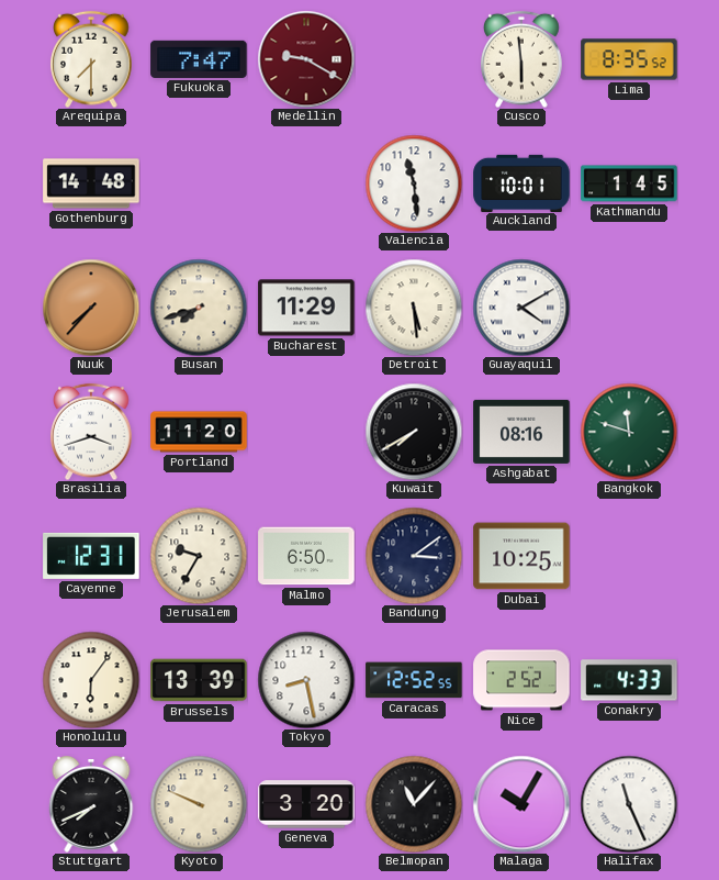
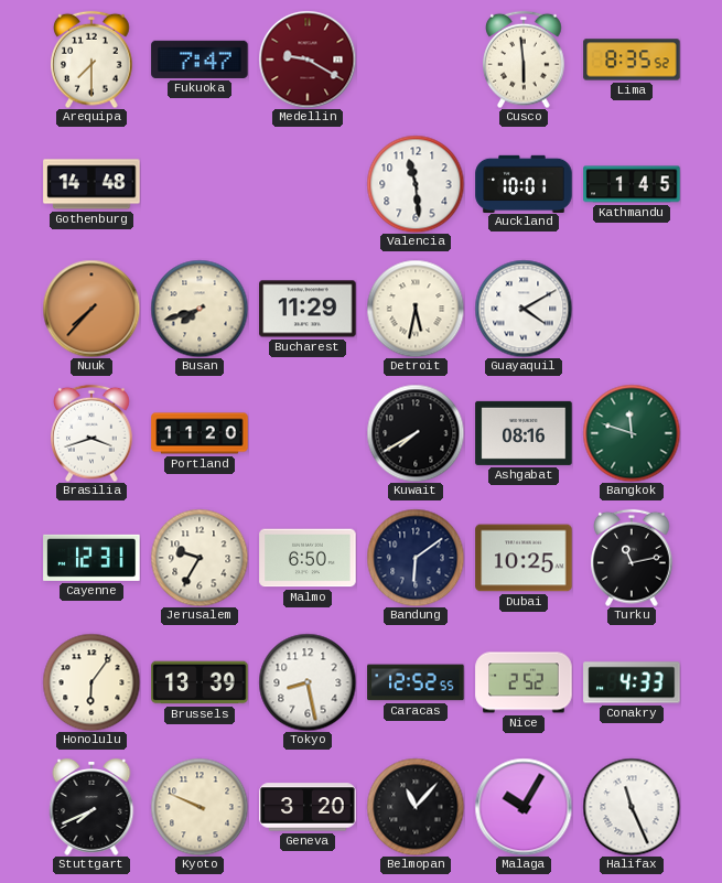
Detroit: 5:29 -> 5:32 (416, 309)
Bandung: 3:09 -> 6:09 (416, 558)
Turku: none -> 11:13 (632, 558)
